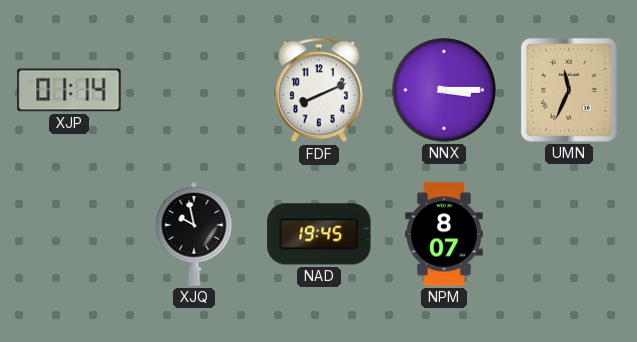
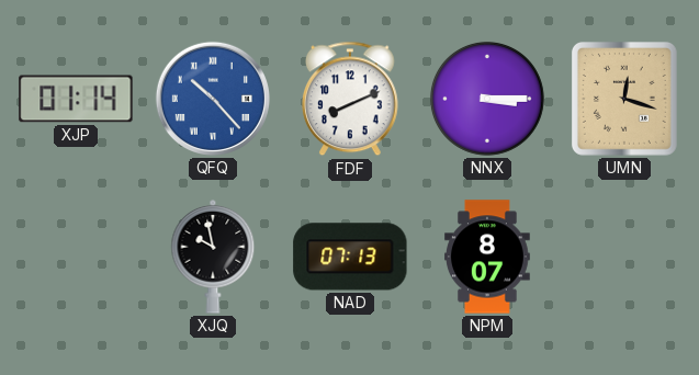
QFQ: none -> 10:23 (213, 99)
UMN: 11:34 -> 12:18 (624, 99)
NAD: 19:45 -> 07:13 (350, 257)
